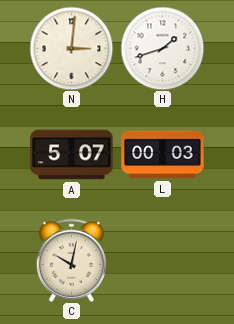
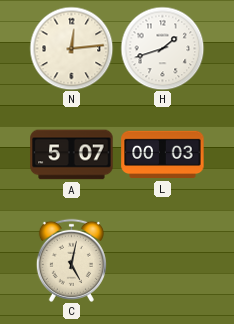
N: 3:01 -> 12:14 (71, 48)
C: 10:02 -> 5:02 (71, 260)
